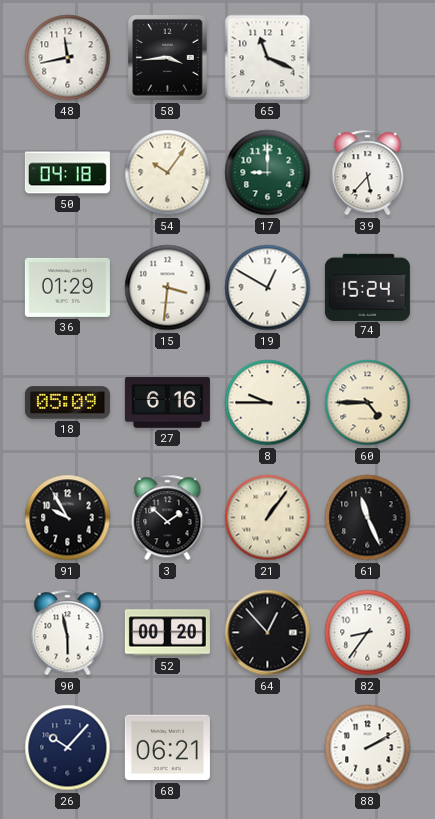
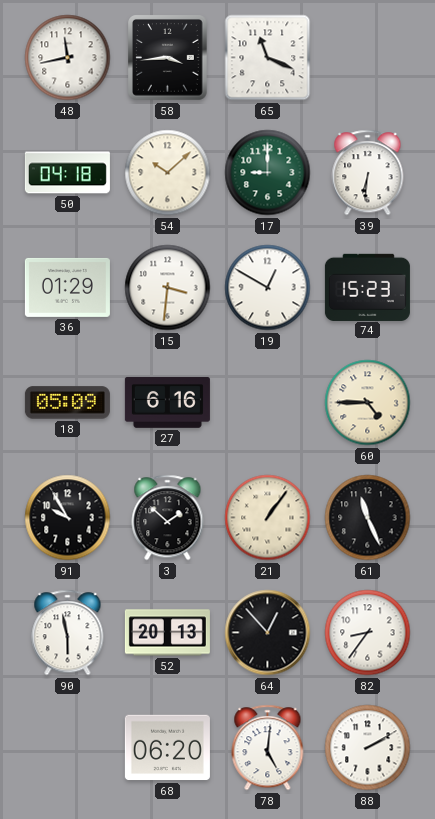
54: 10:06 -> 10:08 (168, 173)
39: 5:37 -> 6:31 (368, 173)
74: 15:24 -> 15:23 (367, 287)
8: 9:45 -> none (268, 403)
52: 00:20 -> 20:13 (167, 633)
26: 10:07 -> none (68, 748)
68: 06:21 -> 06:20 (167, 748)
78: none -> 5:01 (268, 748)
